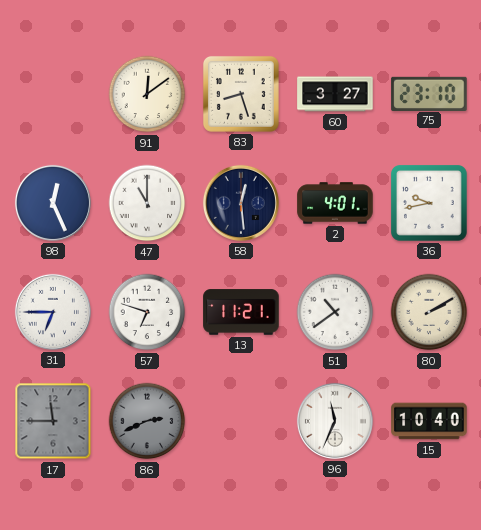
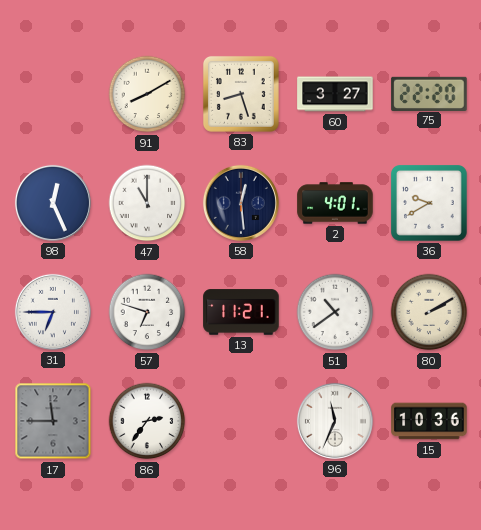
91: 12:09 -> 8:10 (147, 94)
75: 23:10 -> 22:20 (429, 93)
36: 9:43 -> 9:40 (429, 203)
86: 2:41 -> 2:36 (147, 421)
86 dial: grey -> white (147, 421)
15: 10:40 -> 10:36 (429, 421)
